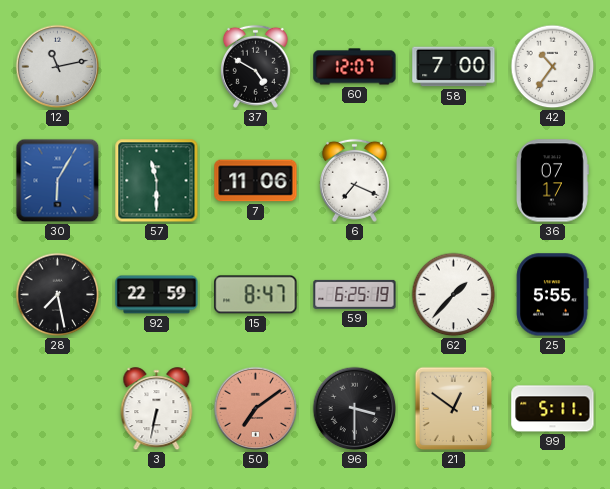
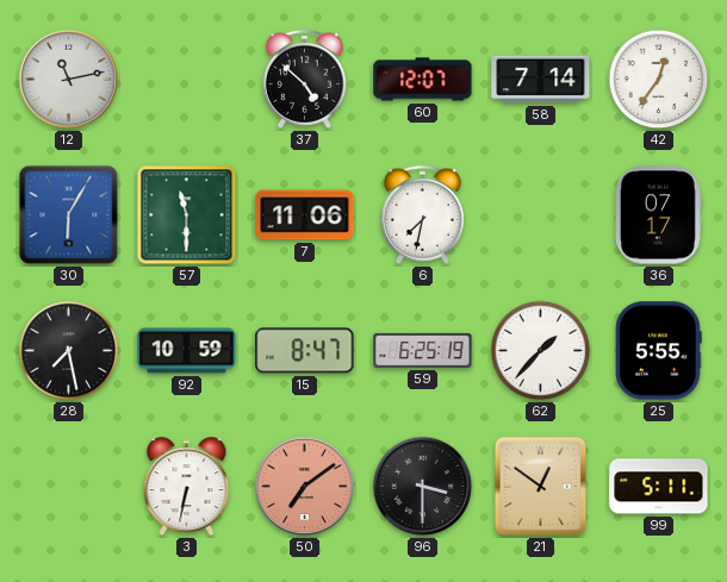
37: 4:50 -> 4:52 (304, 79)
58: 7:00 -> 7:14 (541, 80)
42: 10:36 -> 12:36 (659, 80)
6: 7:19 -> 7:32 (422, 214)
92: 22:59 -> 10:59 (187, 351)
